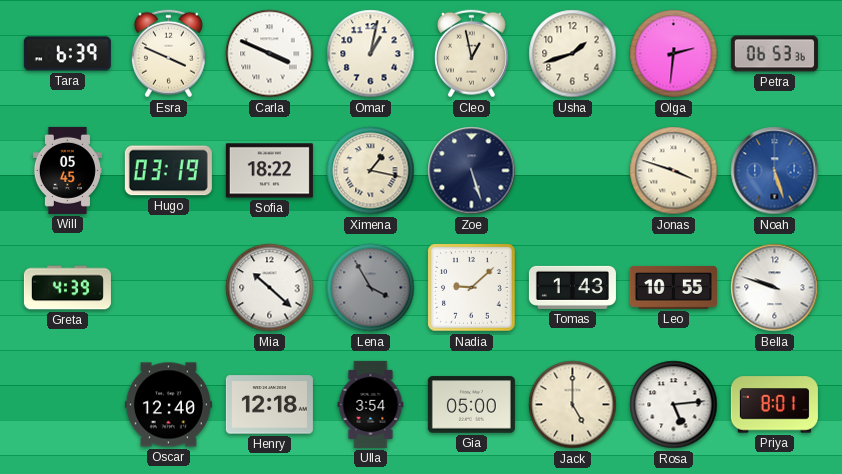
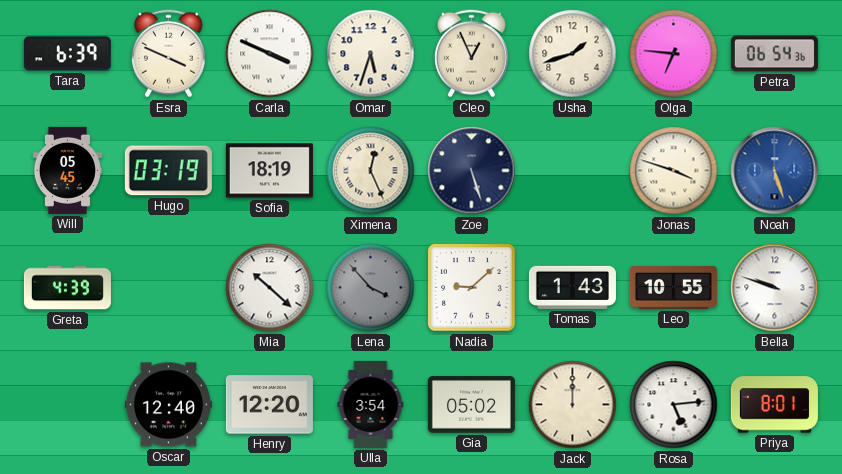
Omar: 1:02 -> 5:33 (371, 54)
Cleo: 12:58 -> 12:56 (471, 54)
Olga: 2:31 -> 6:46 (674, 54)
Petra: 06:53 -> 06:54 (774, 54)
Sofia: 18:22 -> 18:19 (269, 171)
Ximena: 1:17 -> 12:26 (371, 171)
Lena: 3:55 -> 3:53 (371, 288)
Henry: 12:18 -> 12:20 (269, 405)
Gia: 05:00 -> 05:02 (471, 405)
Jack: 5:00 -> 12:00 (573, 405)
